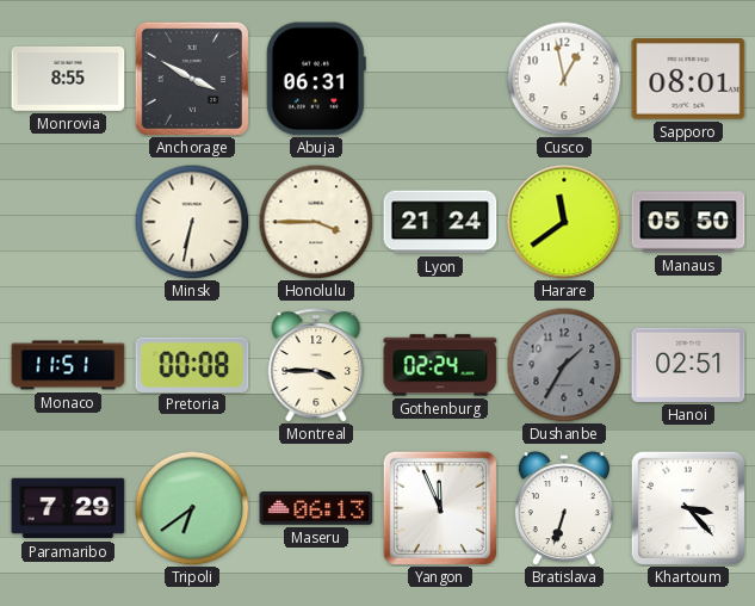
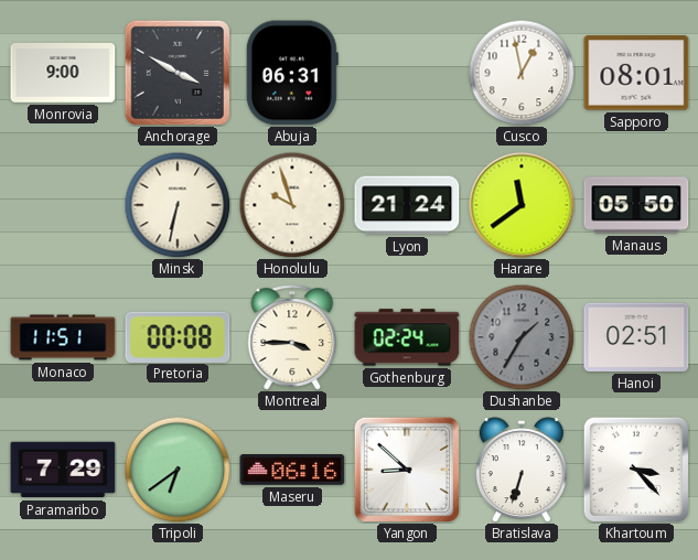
Monrovia: 8:55 -> 9:00 (63, 73)
Honolulu: 3:45 -> 9:57 (292, 205)
Maseru: 06:13 -> 06:16 (292, 471)
Yangon: 11:56 -> 8:52 (407, 470)
